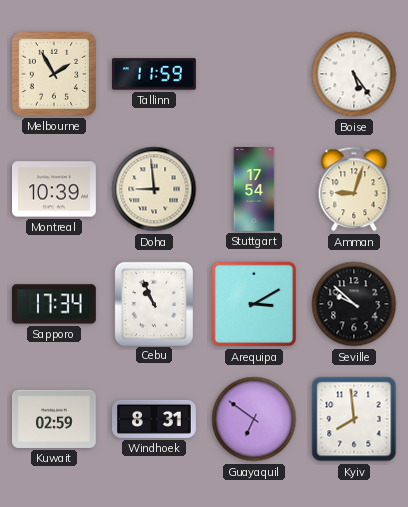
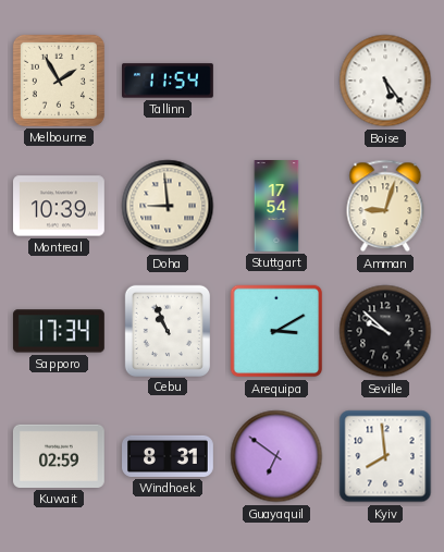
Tallinn: 11:59 -> 11:54 (169, 81)
